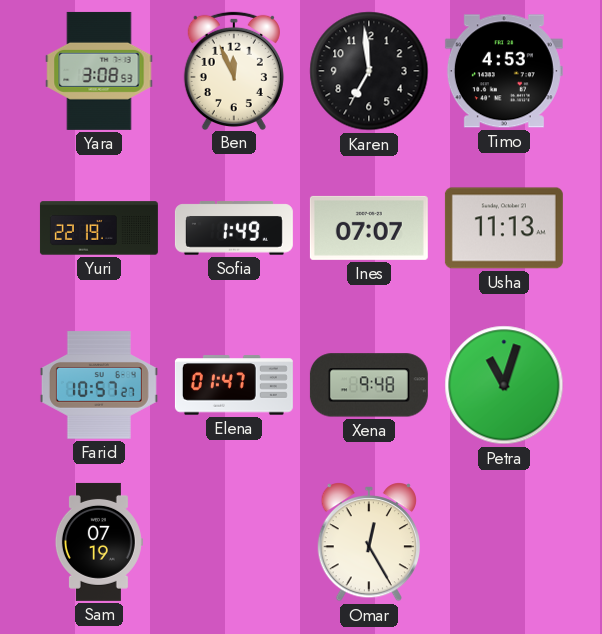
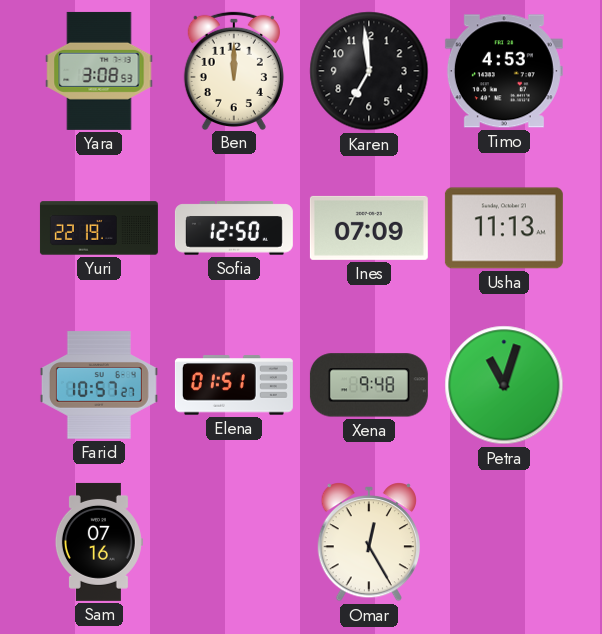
Ben: 11:56 -> 12:00 (234, 70)
Sofia: 1:49 -> 12:50 (234, 228)
Ines: 07:07 -> 07:09 (369, 228)
Elena: 01:47 -> 01:51 (234, 385)
Sam: 07:19 -> 07:16 (99, 542)
